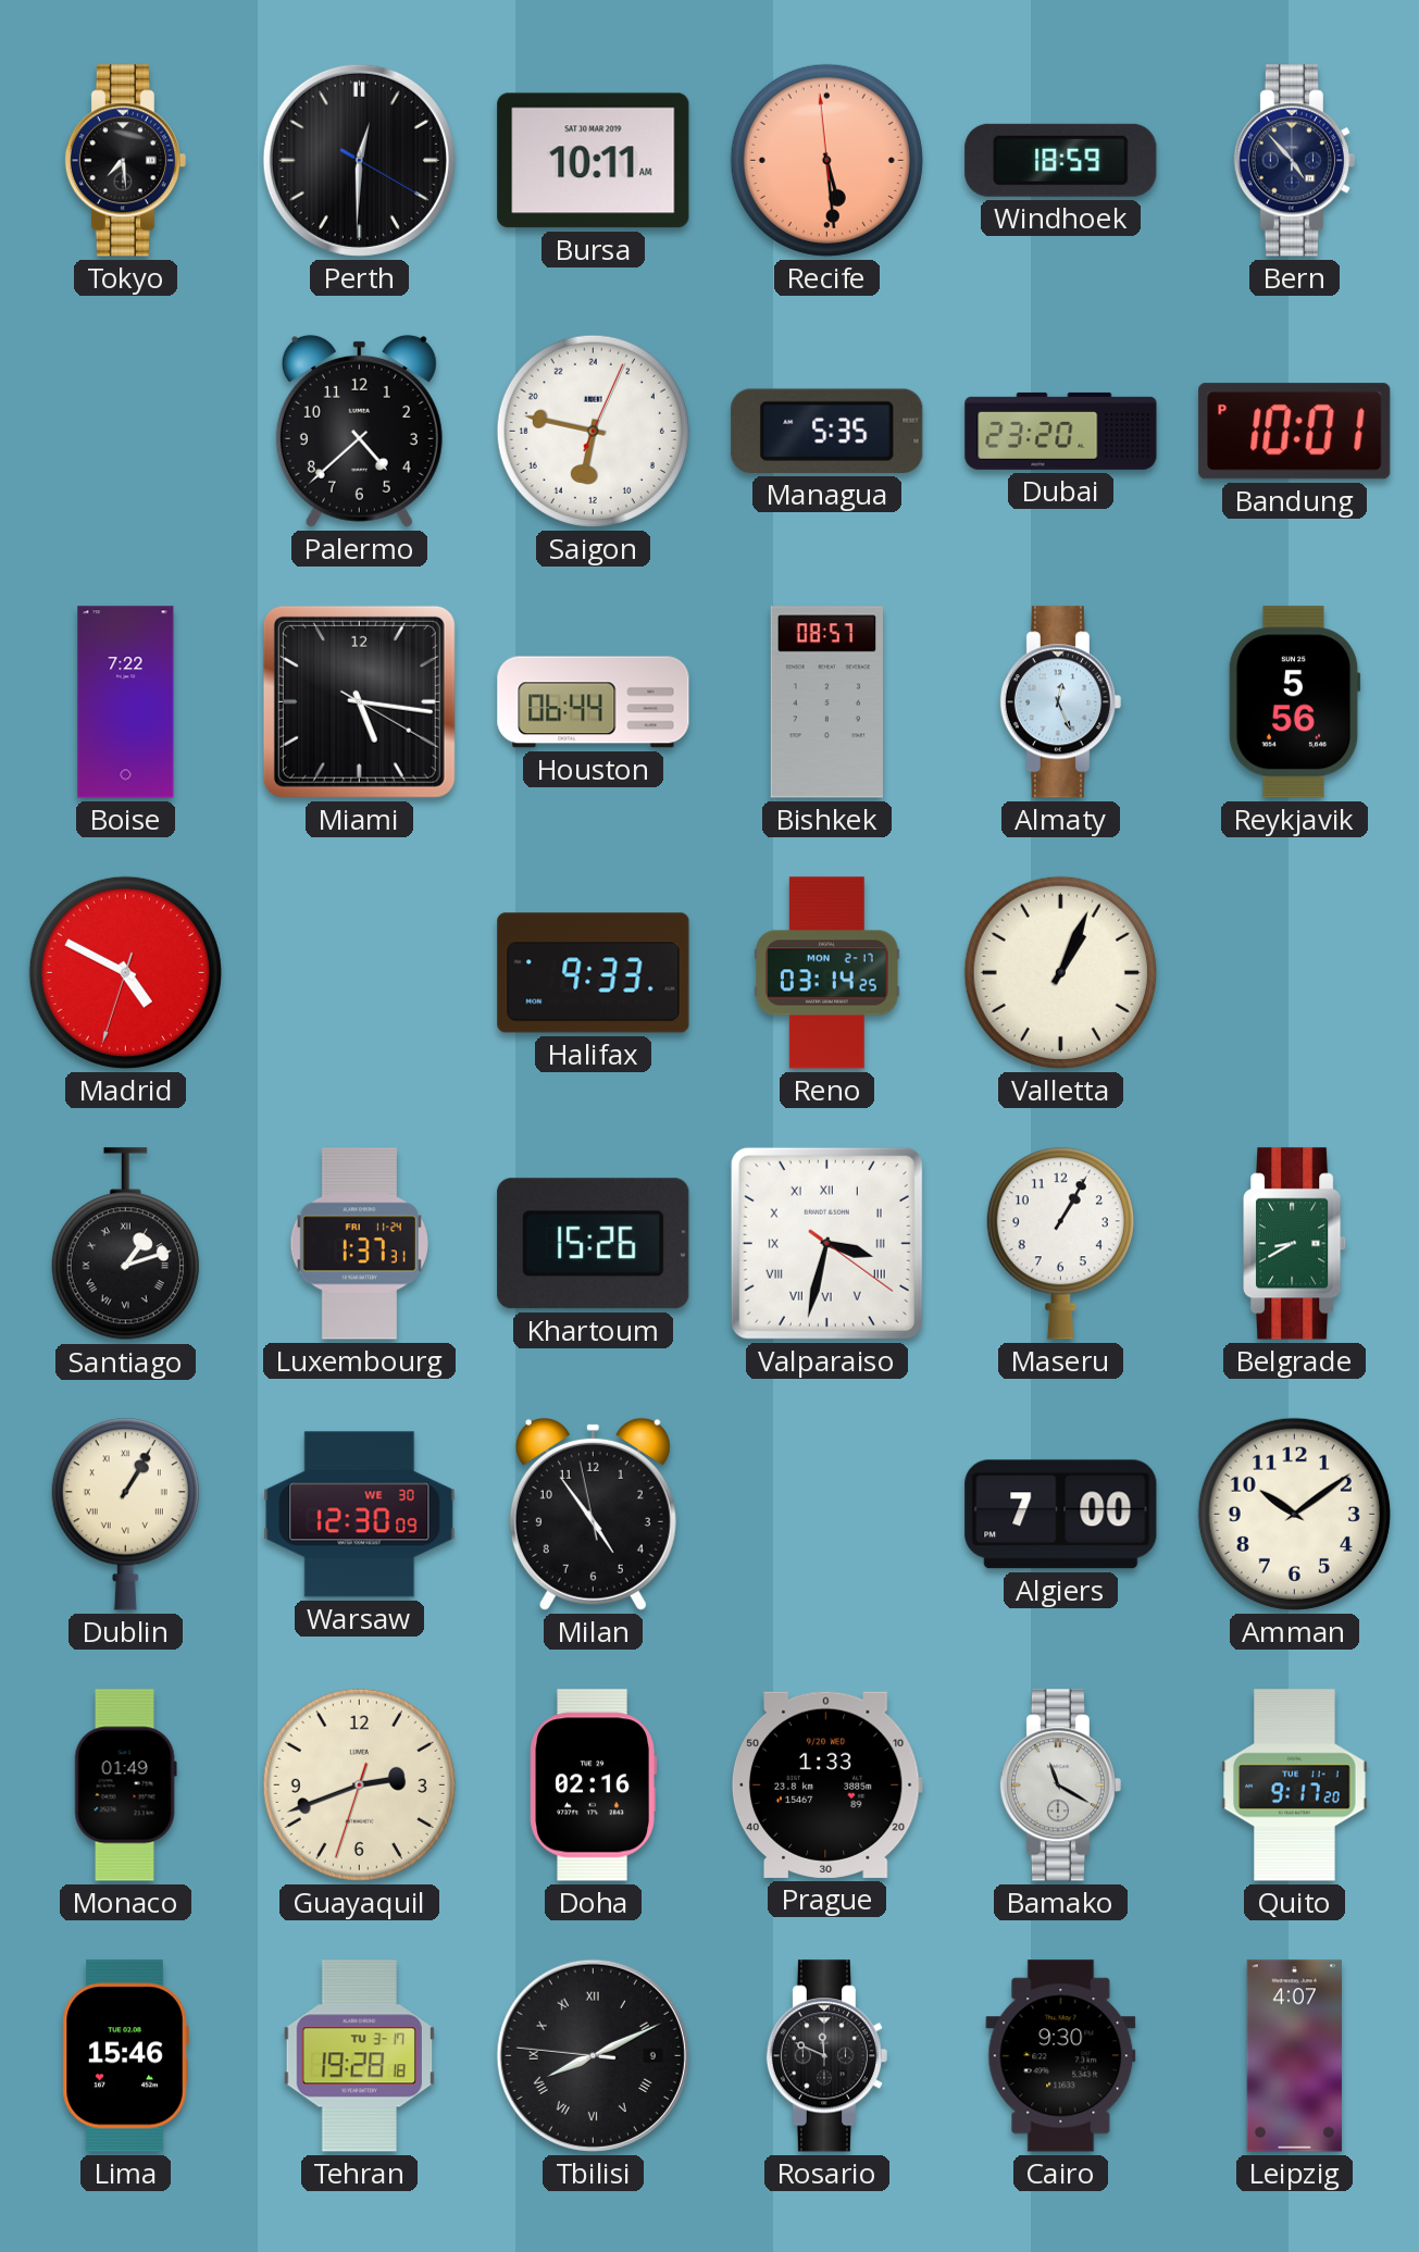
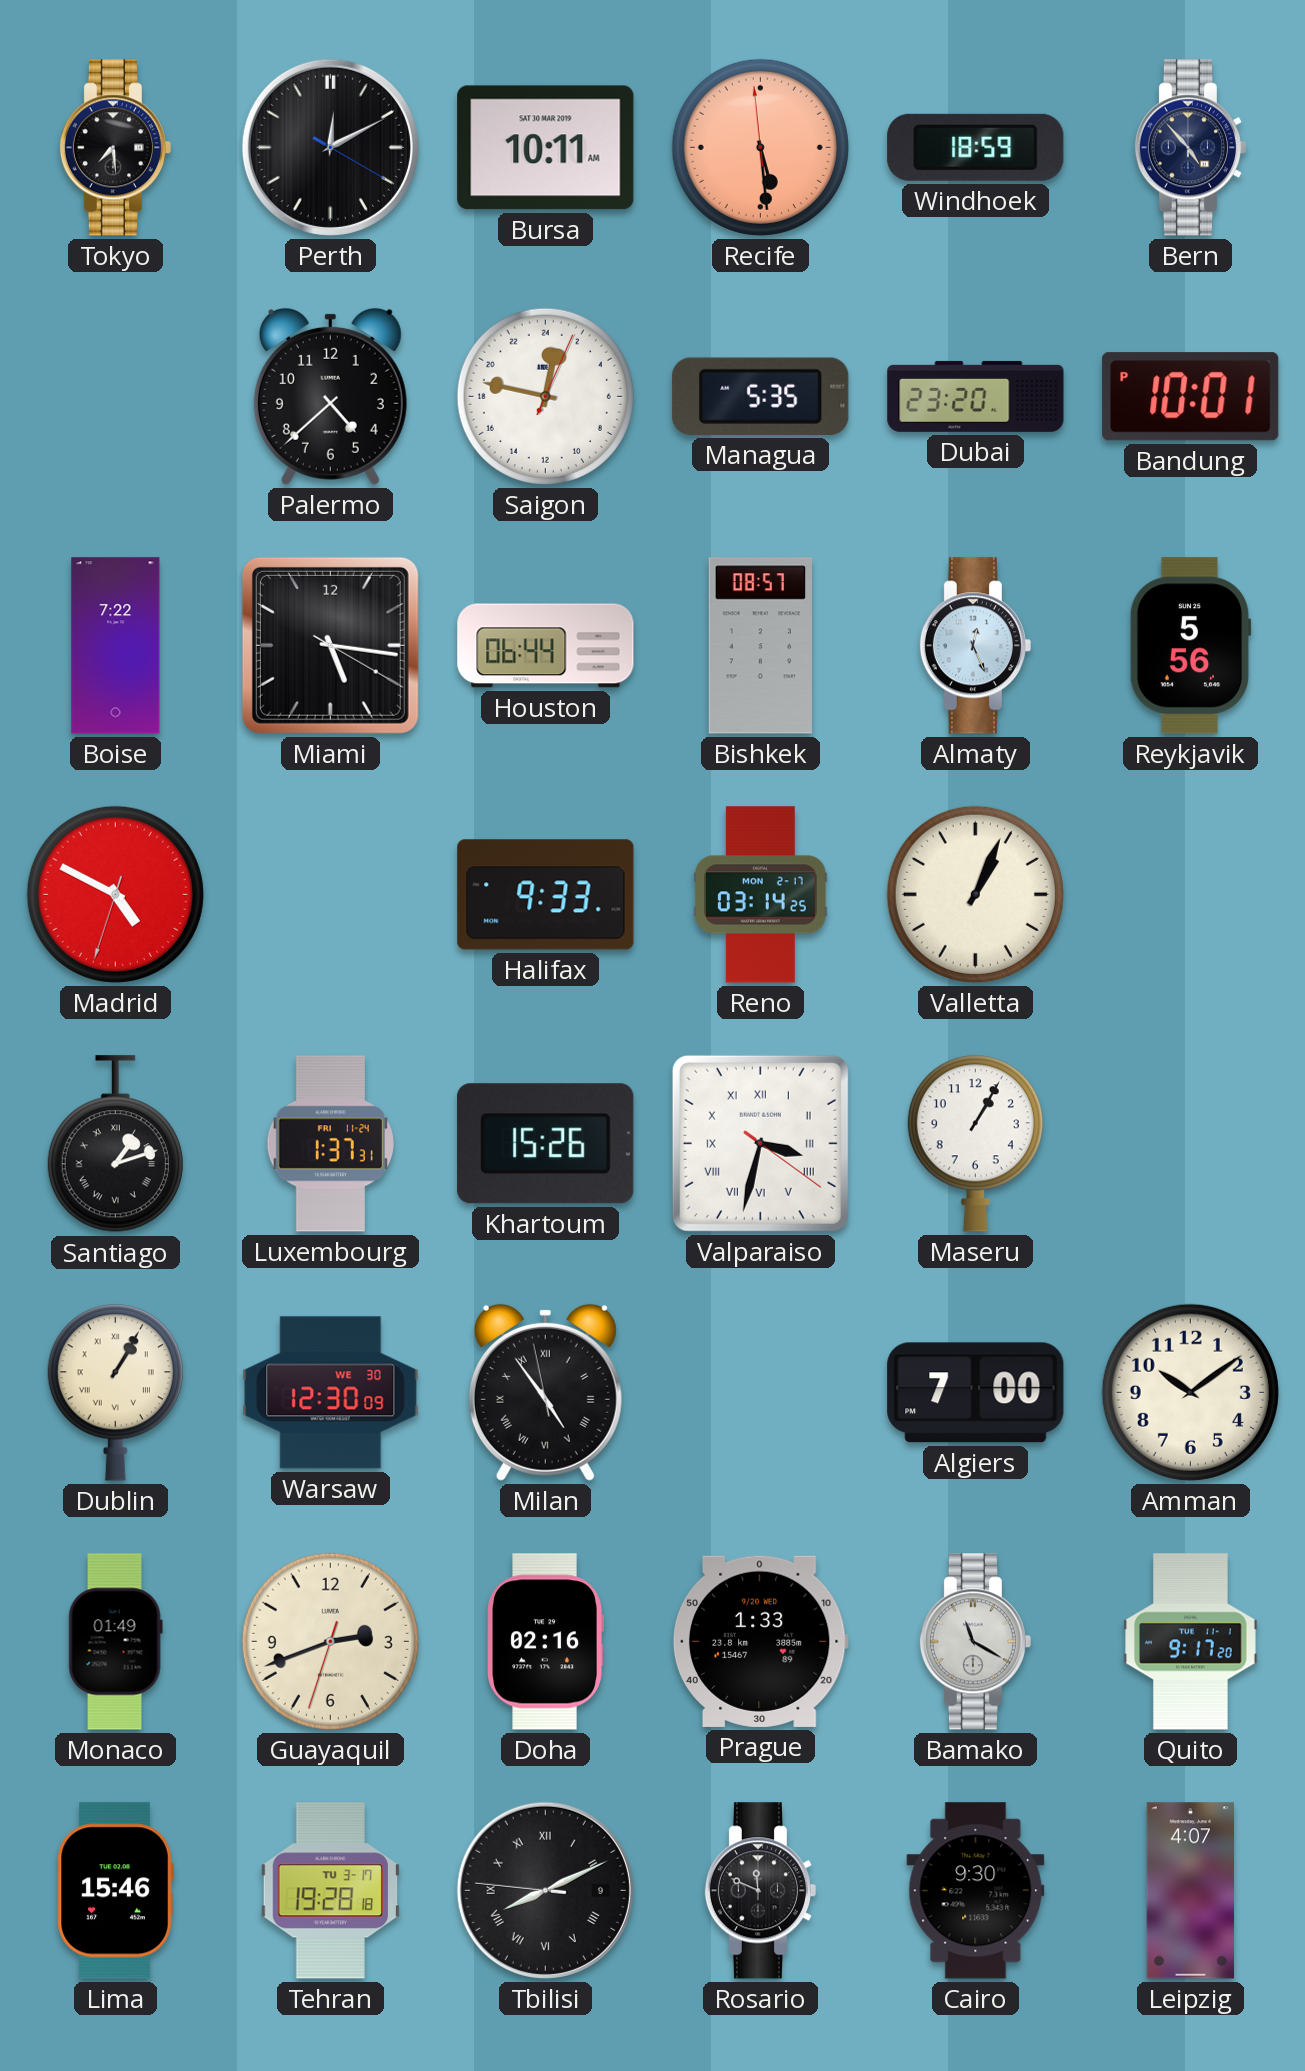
Perth: 12:30 -> 12:10 (330, 147)
Saigon: 12:47 -> 0:47 (545, 396)
Belgrade: 8:40 -> none (1295, 1244)
Milan numerals: Arabic -> Roman (545, 1392)
